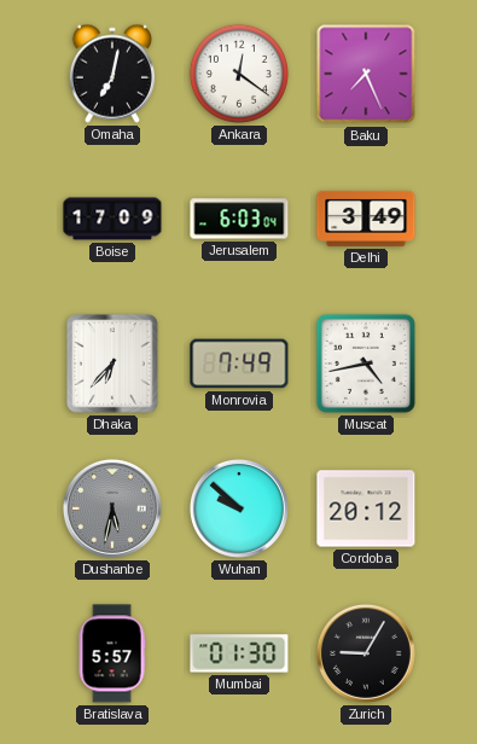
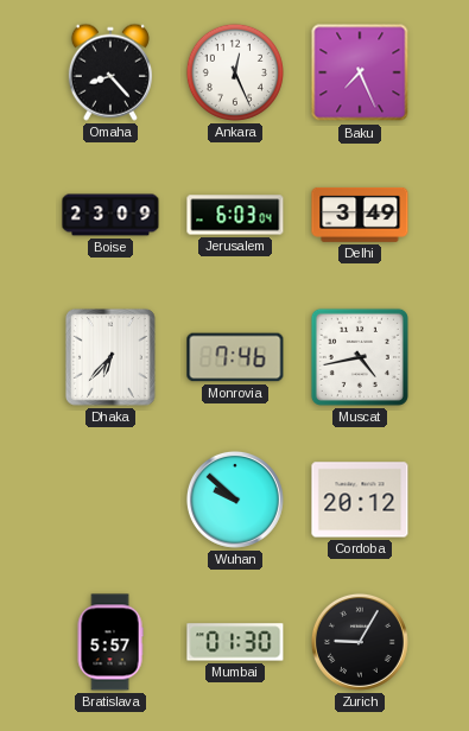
Omaha: 7:02 -> 8:23 (110, 72)
Ankara: 12:21 -> 12:26 (235, 72)
Boise: 17:09 -> 23:09 (110, 215)
Monrovia: 7:49 -> 7:46 (235, 357)
Dushanbe: 5:32 -> none (112, 508)
